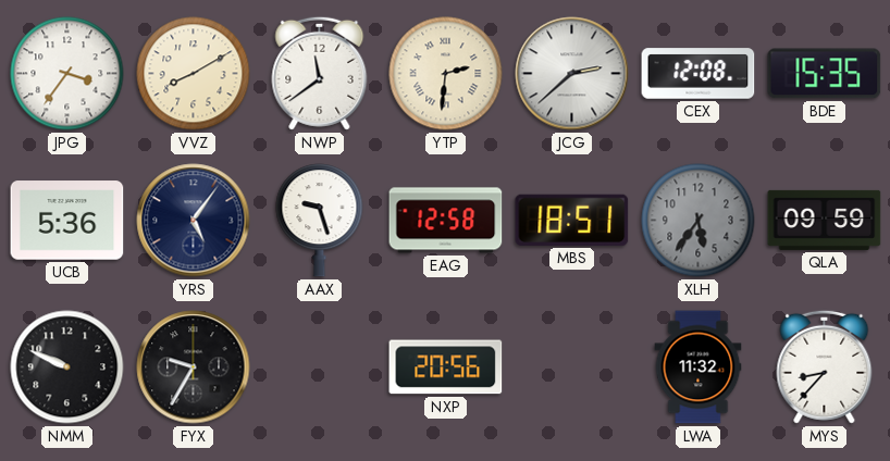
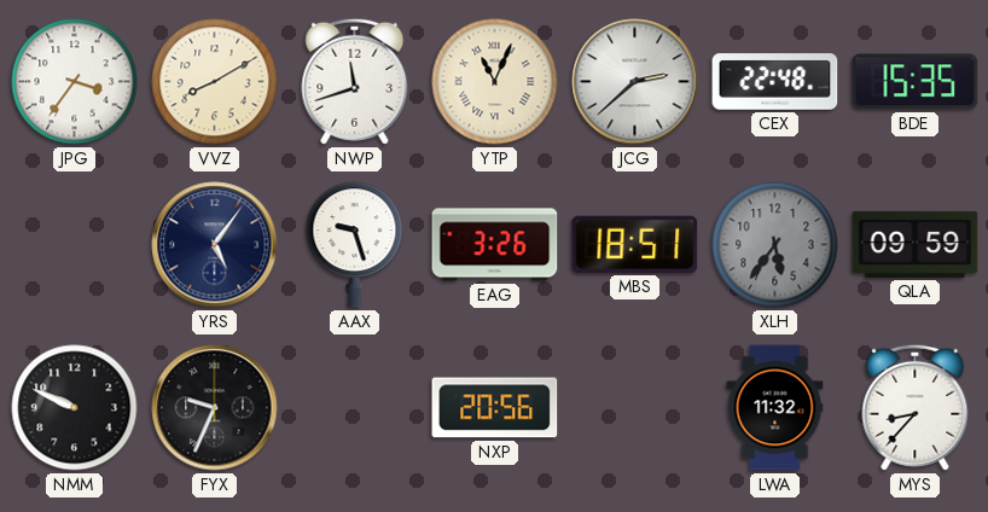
NWP: 11:39 -> 11:42 (355, 81)
YTP: 2:31 -> 11:04 (495, 82)
CEX: 12:08 -> 22:48 (775, 82)
UCB: 5:36 -> none (67, 221)
EAG: 12:58 -> 3:26 (495, 245)
FYX: 9:35 -> 9:34 (215, 408)
